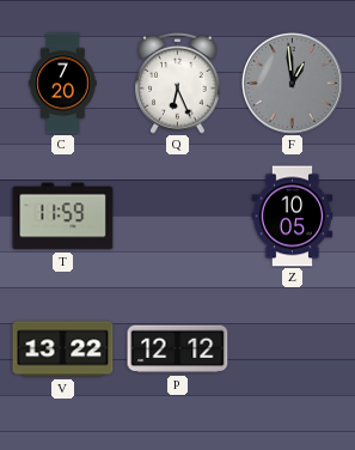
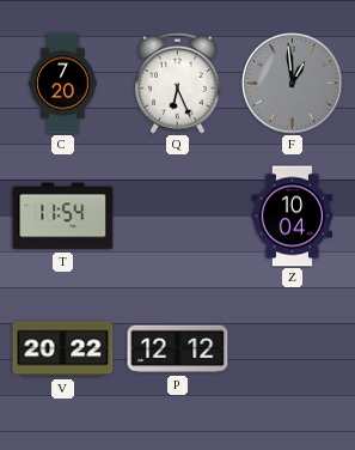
T: 11:59 -> 11:54 (63, 217)
Z: 10:05 -> 10:04 (293, 217)
V: 13:22 -> 20:22 (63, 349)
